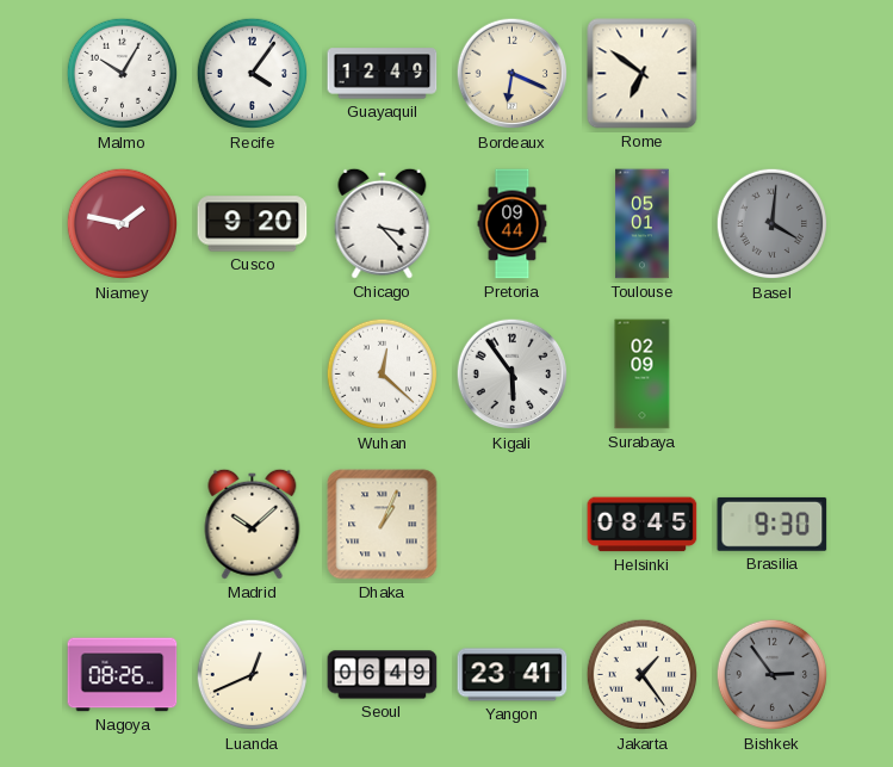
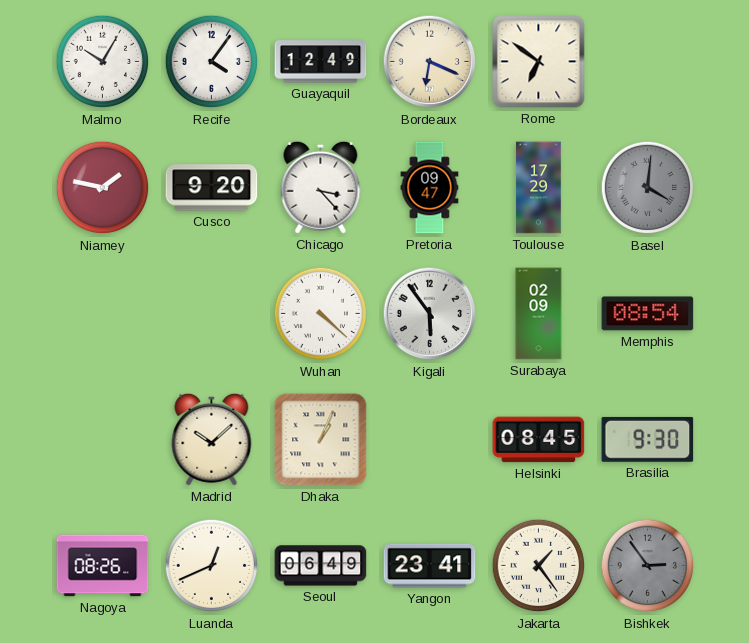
Pretoria: 09:44 -> 09:47 (430, 188)
Toulouse: 05:01 -> 17:29 (539, 188)
Wuhan: 12:22 -> 4:22 (321, 314)
Memphis: none -> 08:54 (648, 314)
